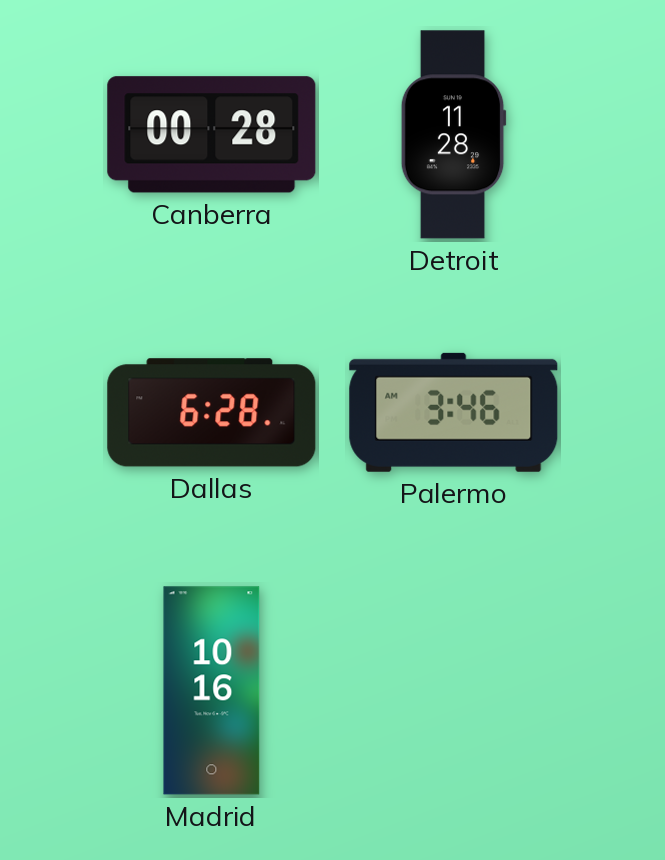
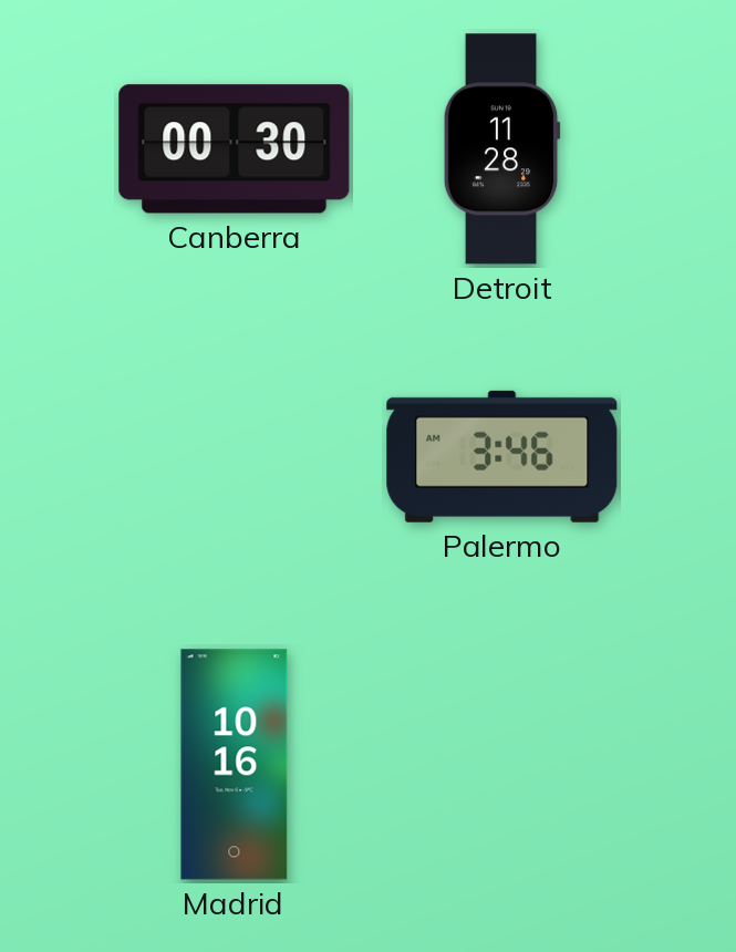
Canberra: 00:28 -> 00:30 (235, 149)
Dallas: 6:28 -> none (212, 413)
